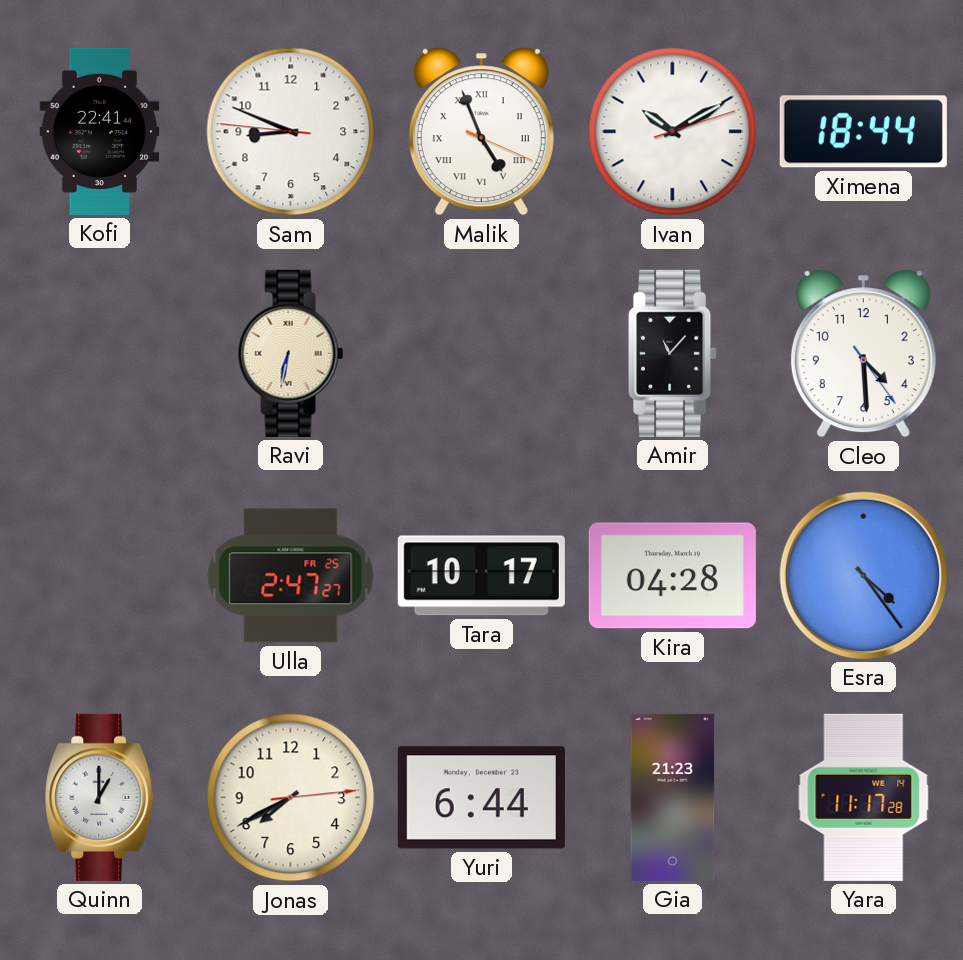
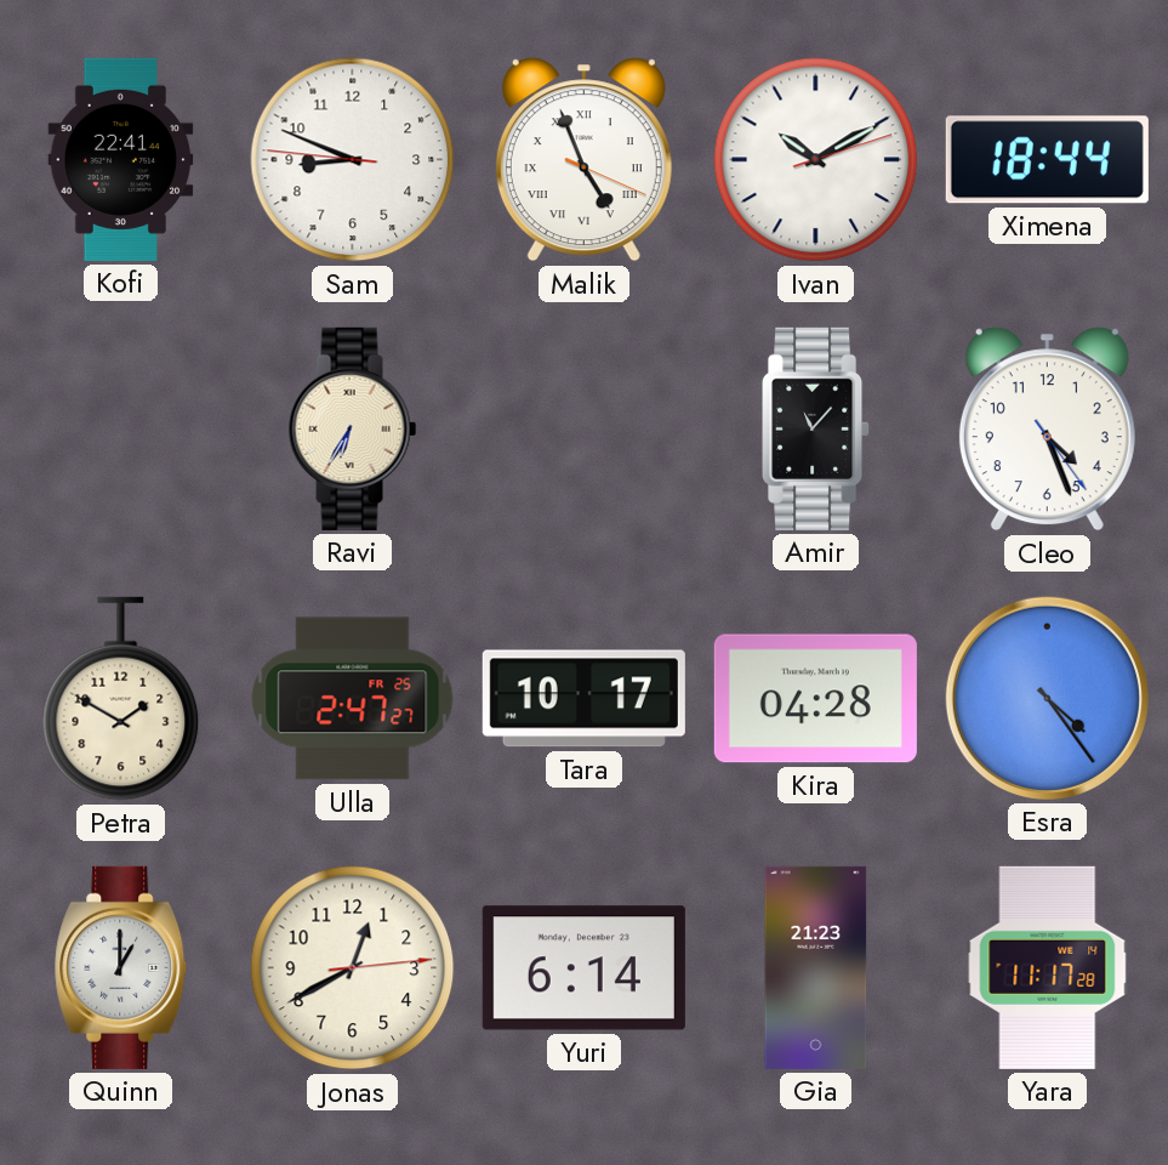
Ravi: 6:32 -> 6:35 (353, 428)
Cleo: 4:29 -> 4:26 (1047, 430)
Petra: none -> 1:50 (121, 699)
Jonas: 7:40 -> 12:40 (353, 968)
Yuri: 6:44 -> 6:14 (583, 968)
